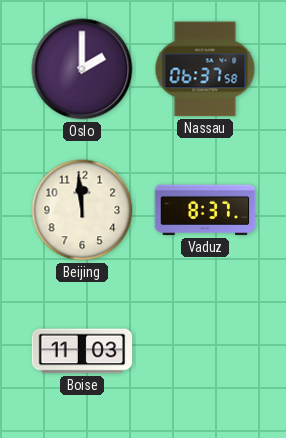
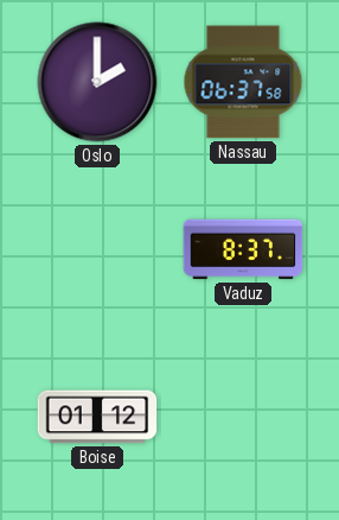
Beijing: 11:59 -> none (82, 210)
Boise: 11:03 -> 01:12 (97, 417)
